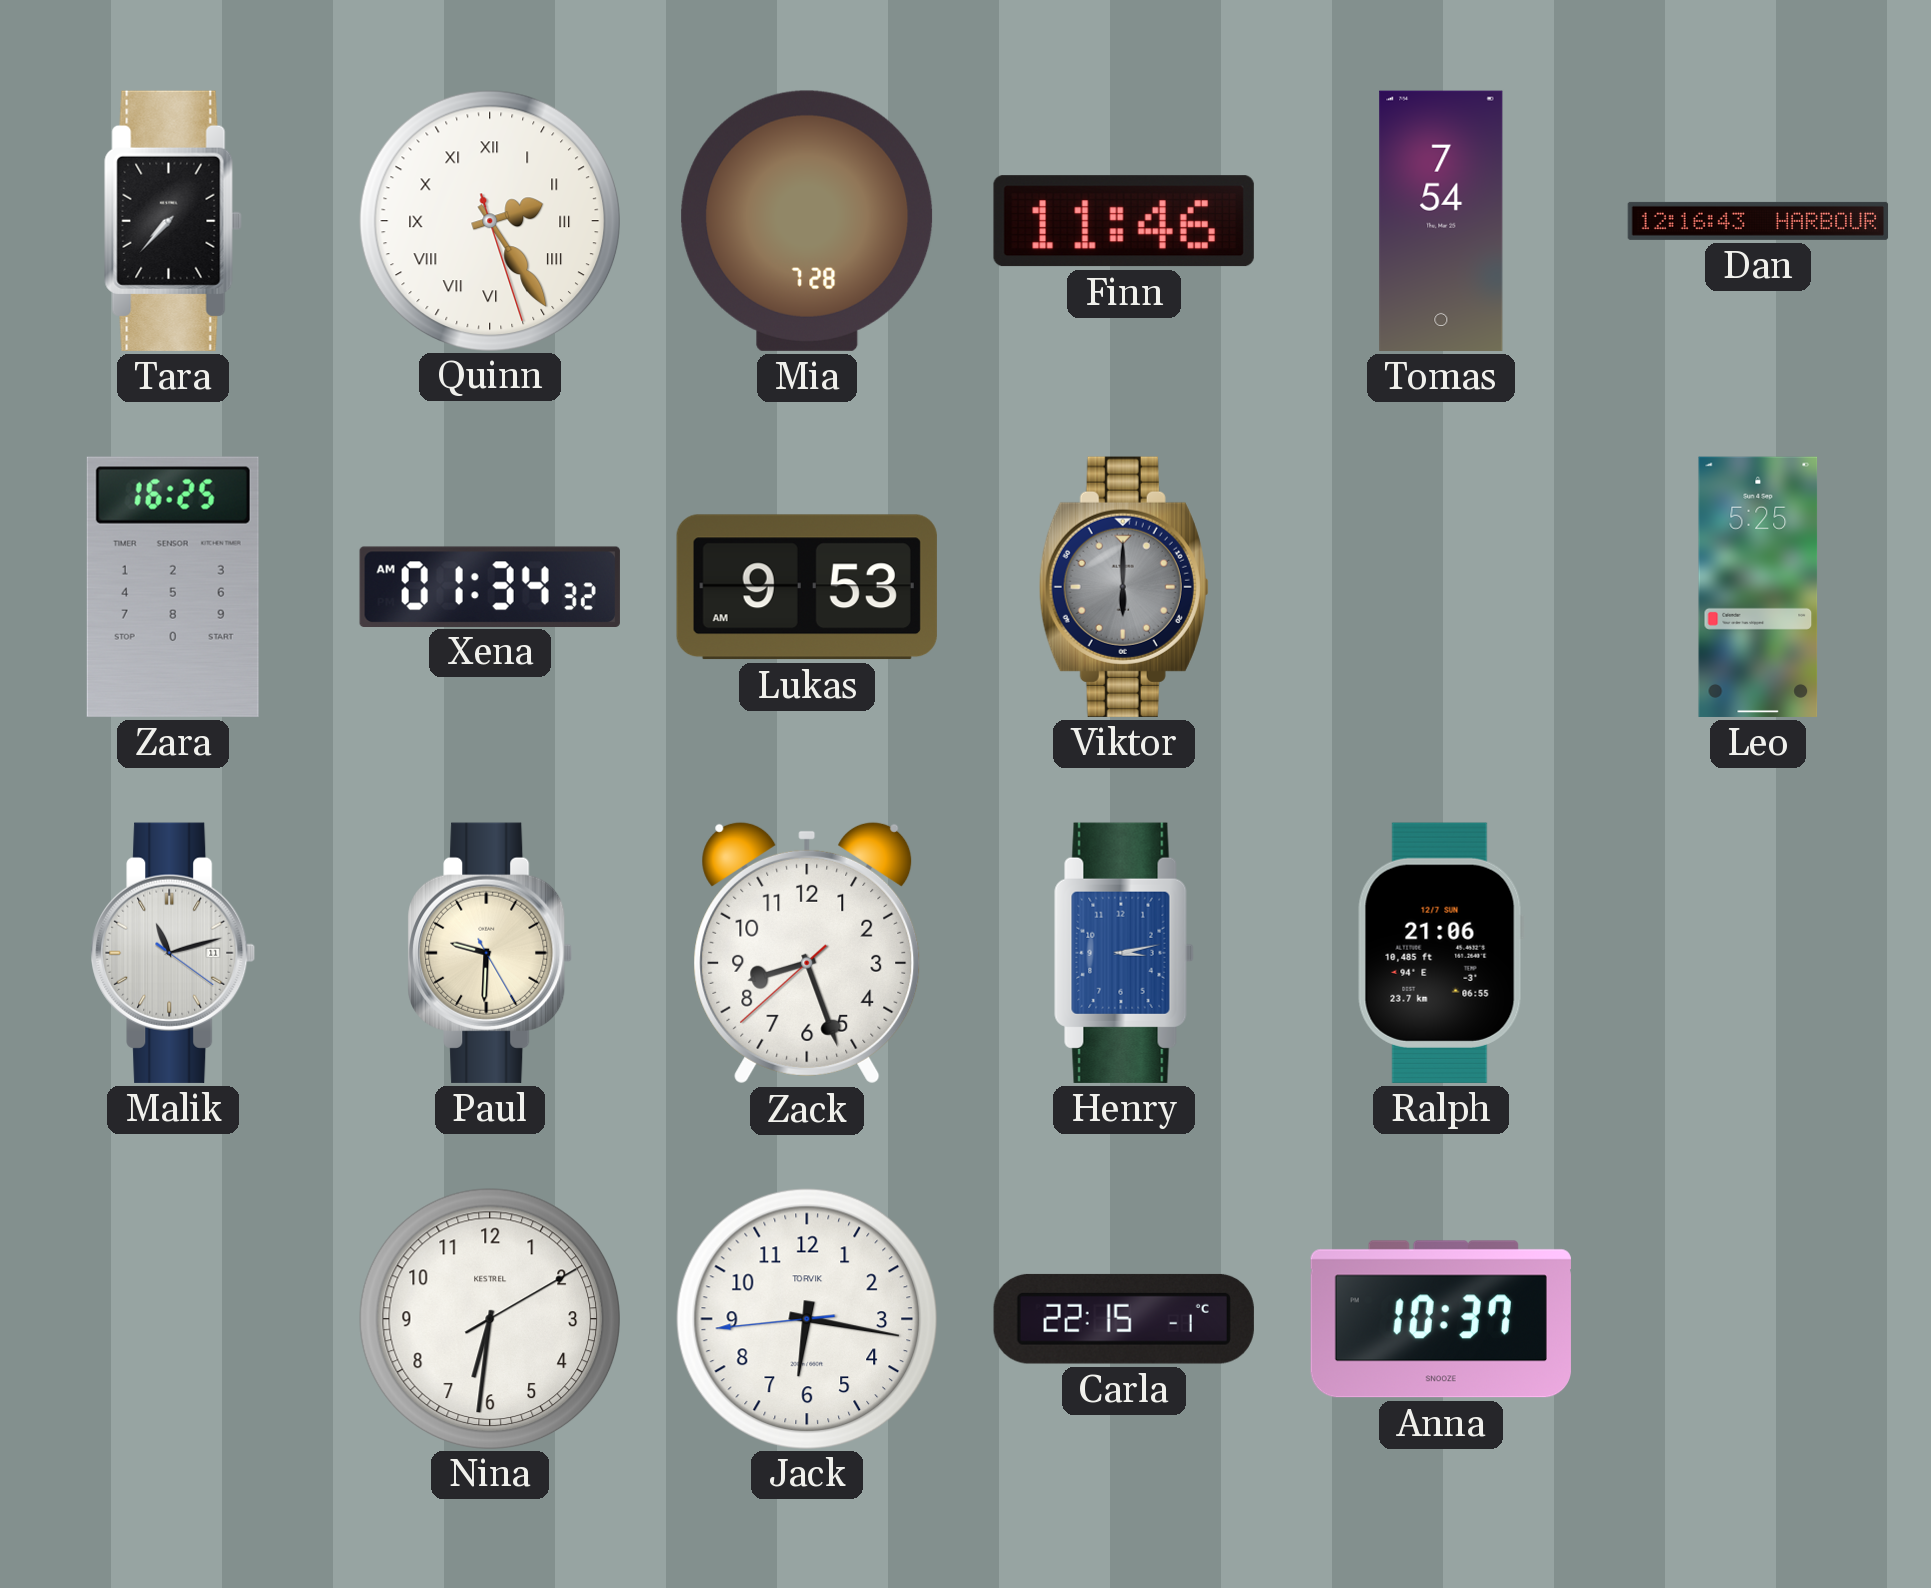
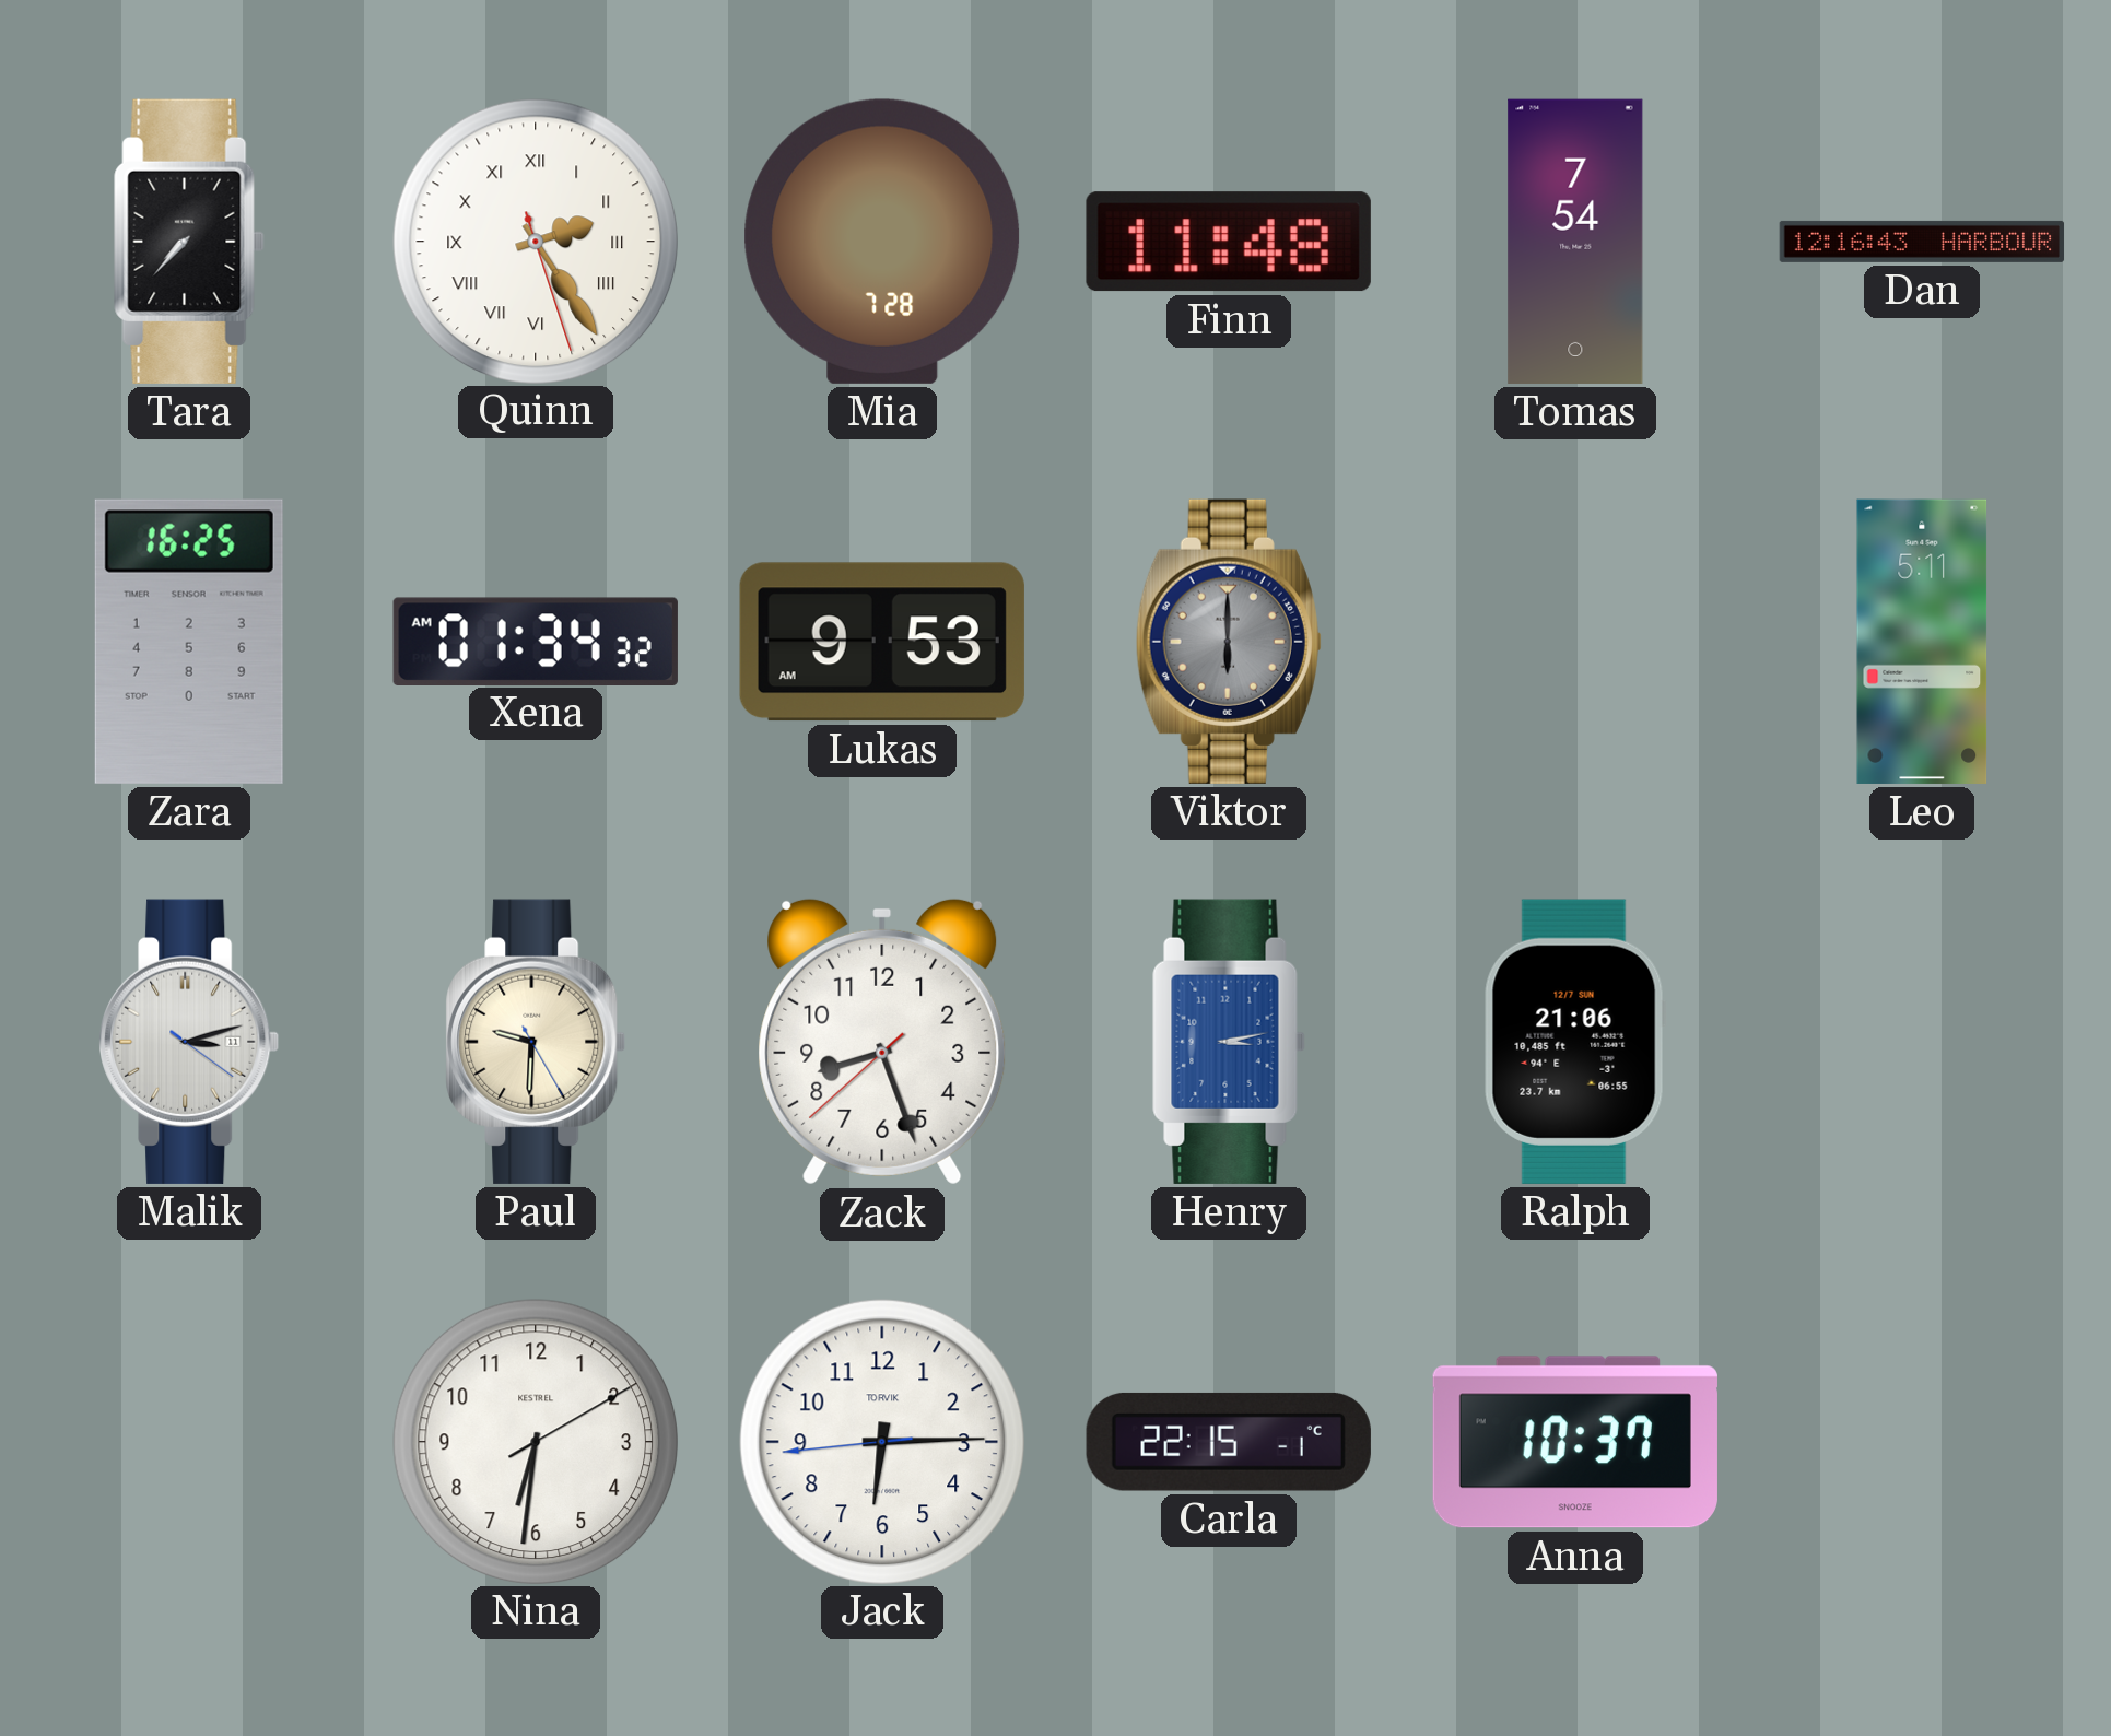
Finn: 11:46 -> 11:48 (1229, 242)
Leo: 5:25 -> 5:11 (1922, 642)
Malik: 11:12 -> 3:12 (189, 1042)
Jack: 6:16 -> 6:14 (881, 1441)
